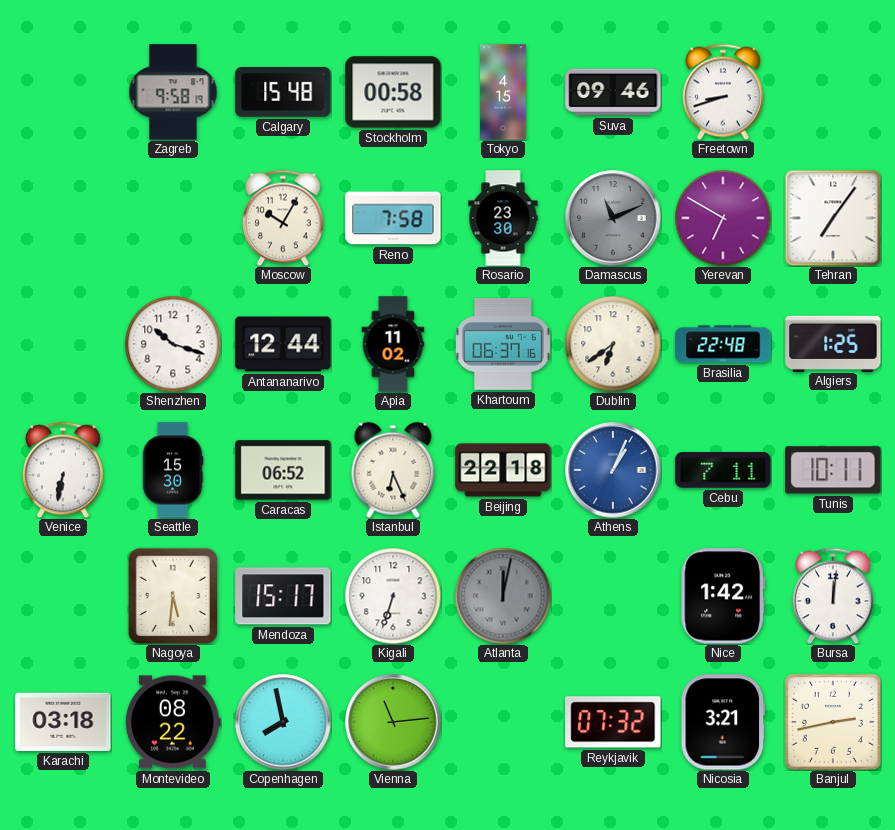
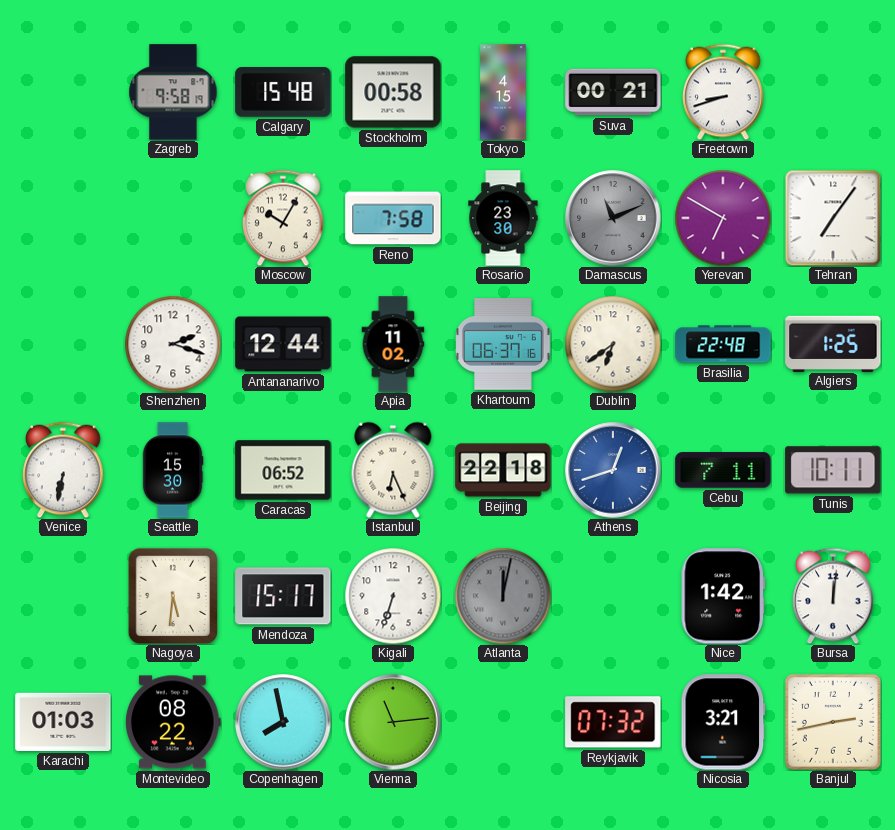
Suva: 09:46 -> 00:21 (613, 92)
Shenzhen: 10:18 -> 2:18 (173, 344)
Athens: 1:04 -> 12:42 (613, 470)
Karachi: 03:18 -> 01:03 (63, 722)
